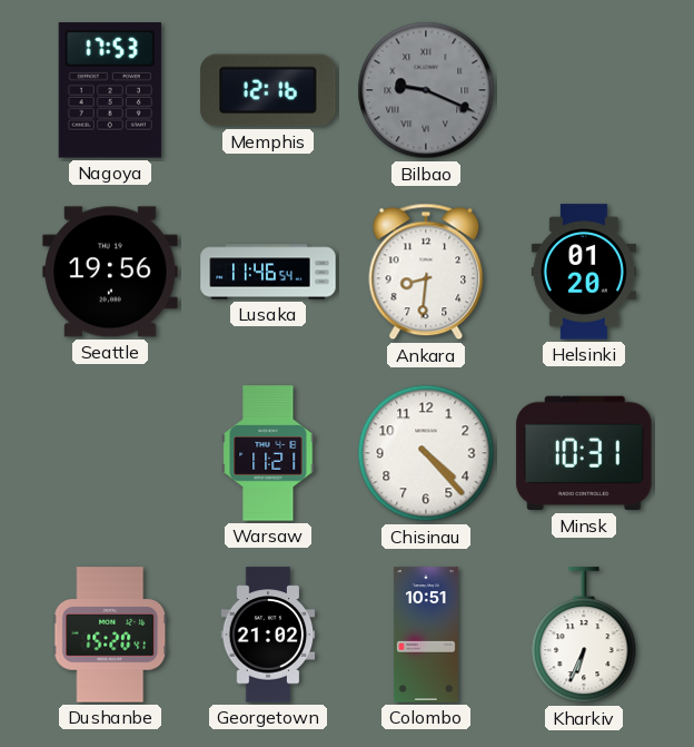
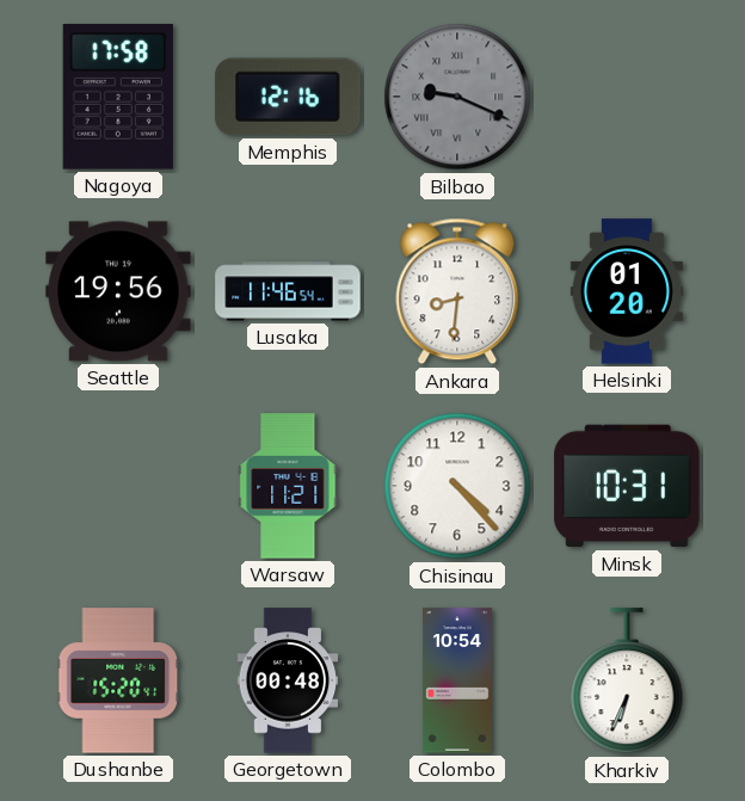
Nagoya: 17:53 -> 17:58 (118, 97)
Georgetown: 21:02 -> 00:48 (288, 680)
Colombo: 10:51 -> 10:54 (457, 680)
